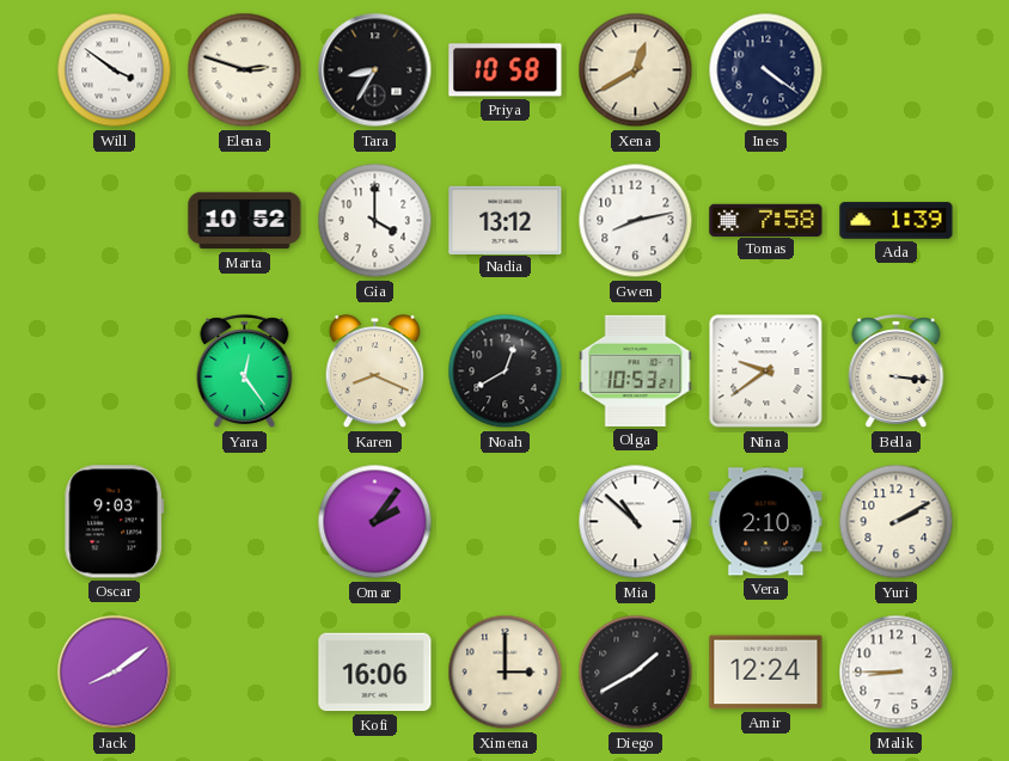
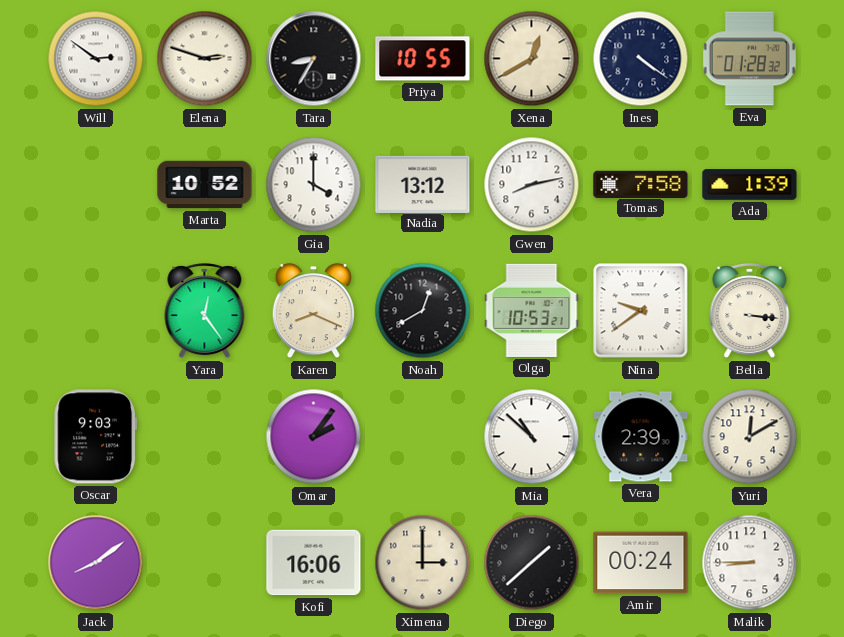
Will: 3:51 -> 2:51 (96, 59)
Priya: 10:58 -> 10:55 (423, 59)
Eva: none -> 01:28 (749, 59)
Vera: 2:10 -> 2:39 (641, 437)
Yuri: 2:10 -> 12:10 (750, 437)
Diego: 1:40 -> 1:38 (532, 563)
Amir: 12:24 -> 00:24 (641, 563)
